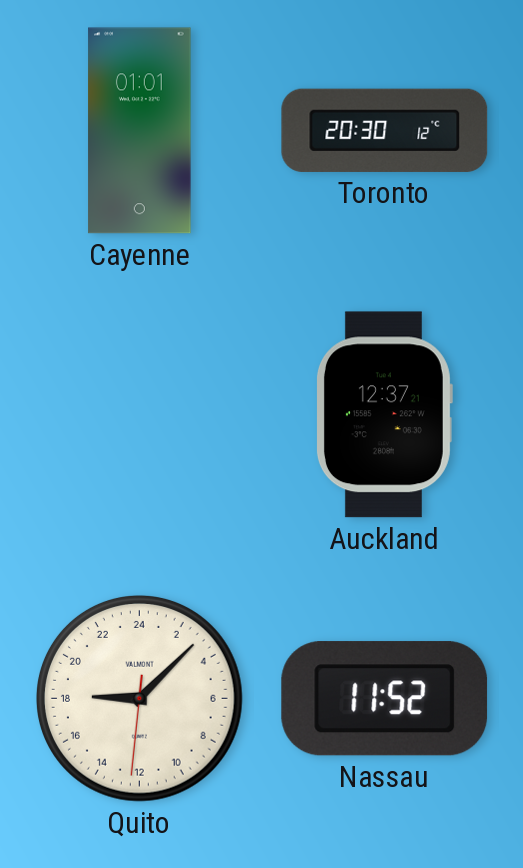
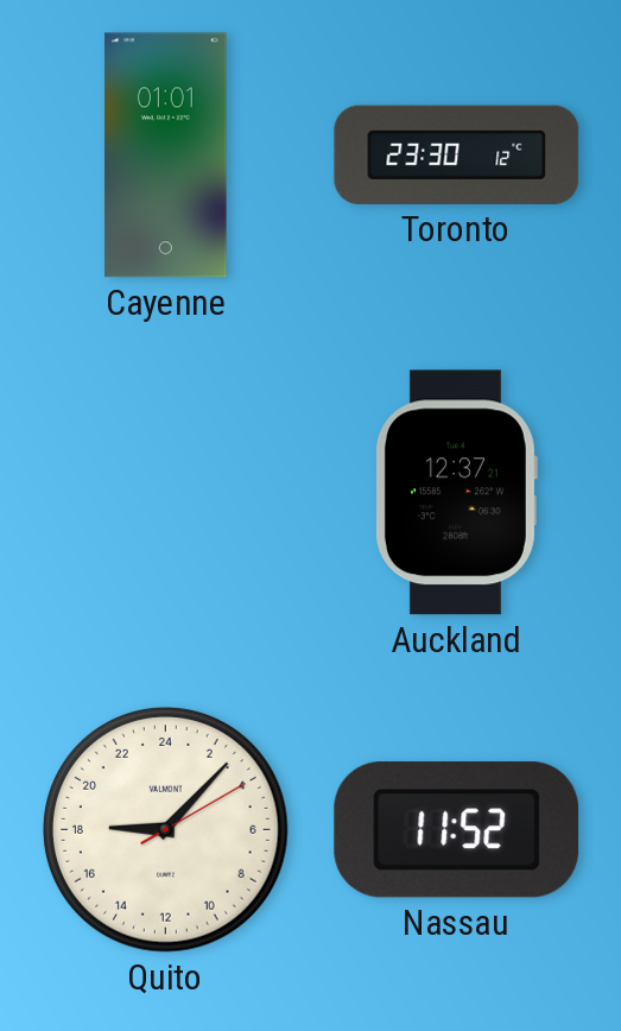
Toronto: 20:30 -> 23:30 (457, 154)
Quito: 18:07:31 -> 18:07:10 (166, 830)
